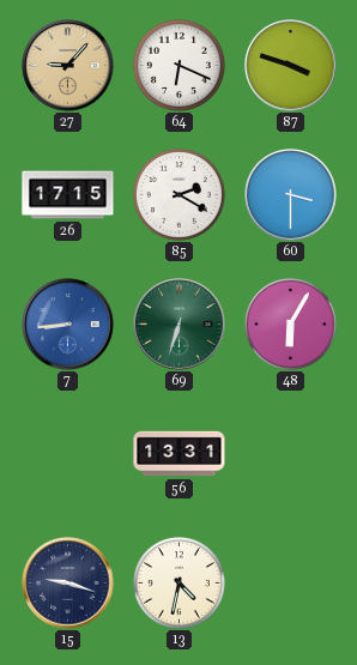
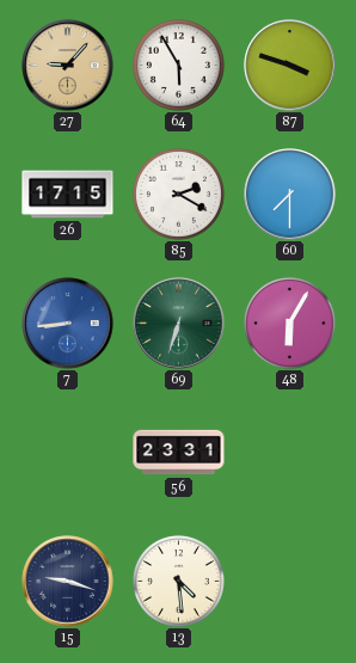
64: 6:19 -> 5:55 (178, 65)
60: 3:30 -> 7:30 (290, 195)
56: 13:31 -> 23:31 (179, 453)
13: 4:32 -> 4:29 (178, 581)
